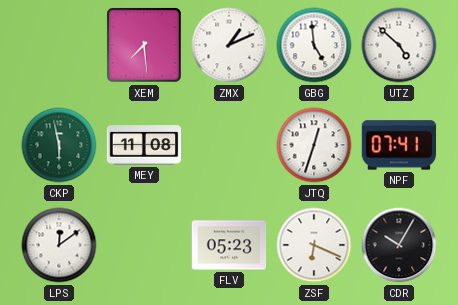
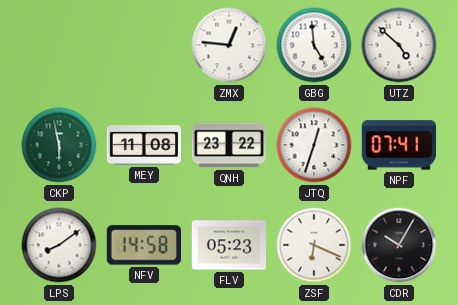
XEM: 7:29 -> none (144, 45)
ZMX: 1:11 -> 12:46 (229, 45)
QNH: none -> 23:22 (229, 145)
LPS: 12:09 -> 8:09 (59, 245)
NFV: none -> 14:58 (143, 245)
